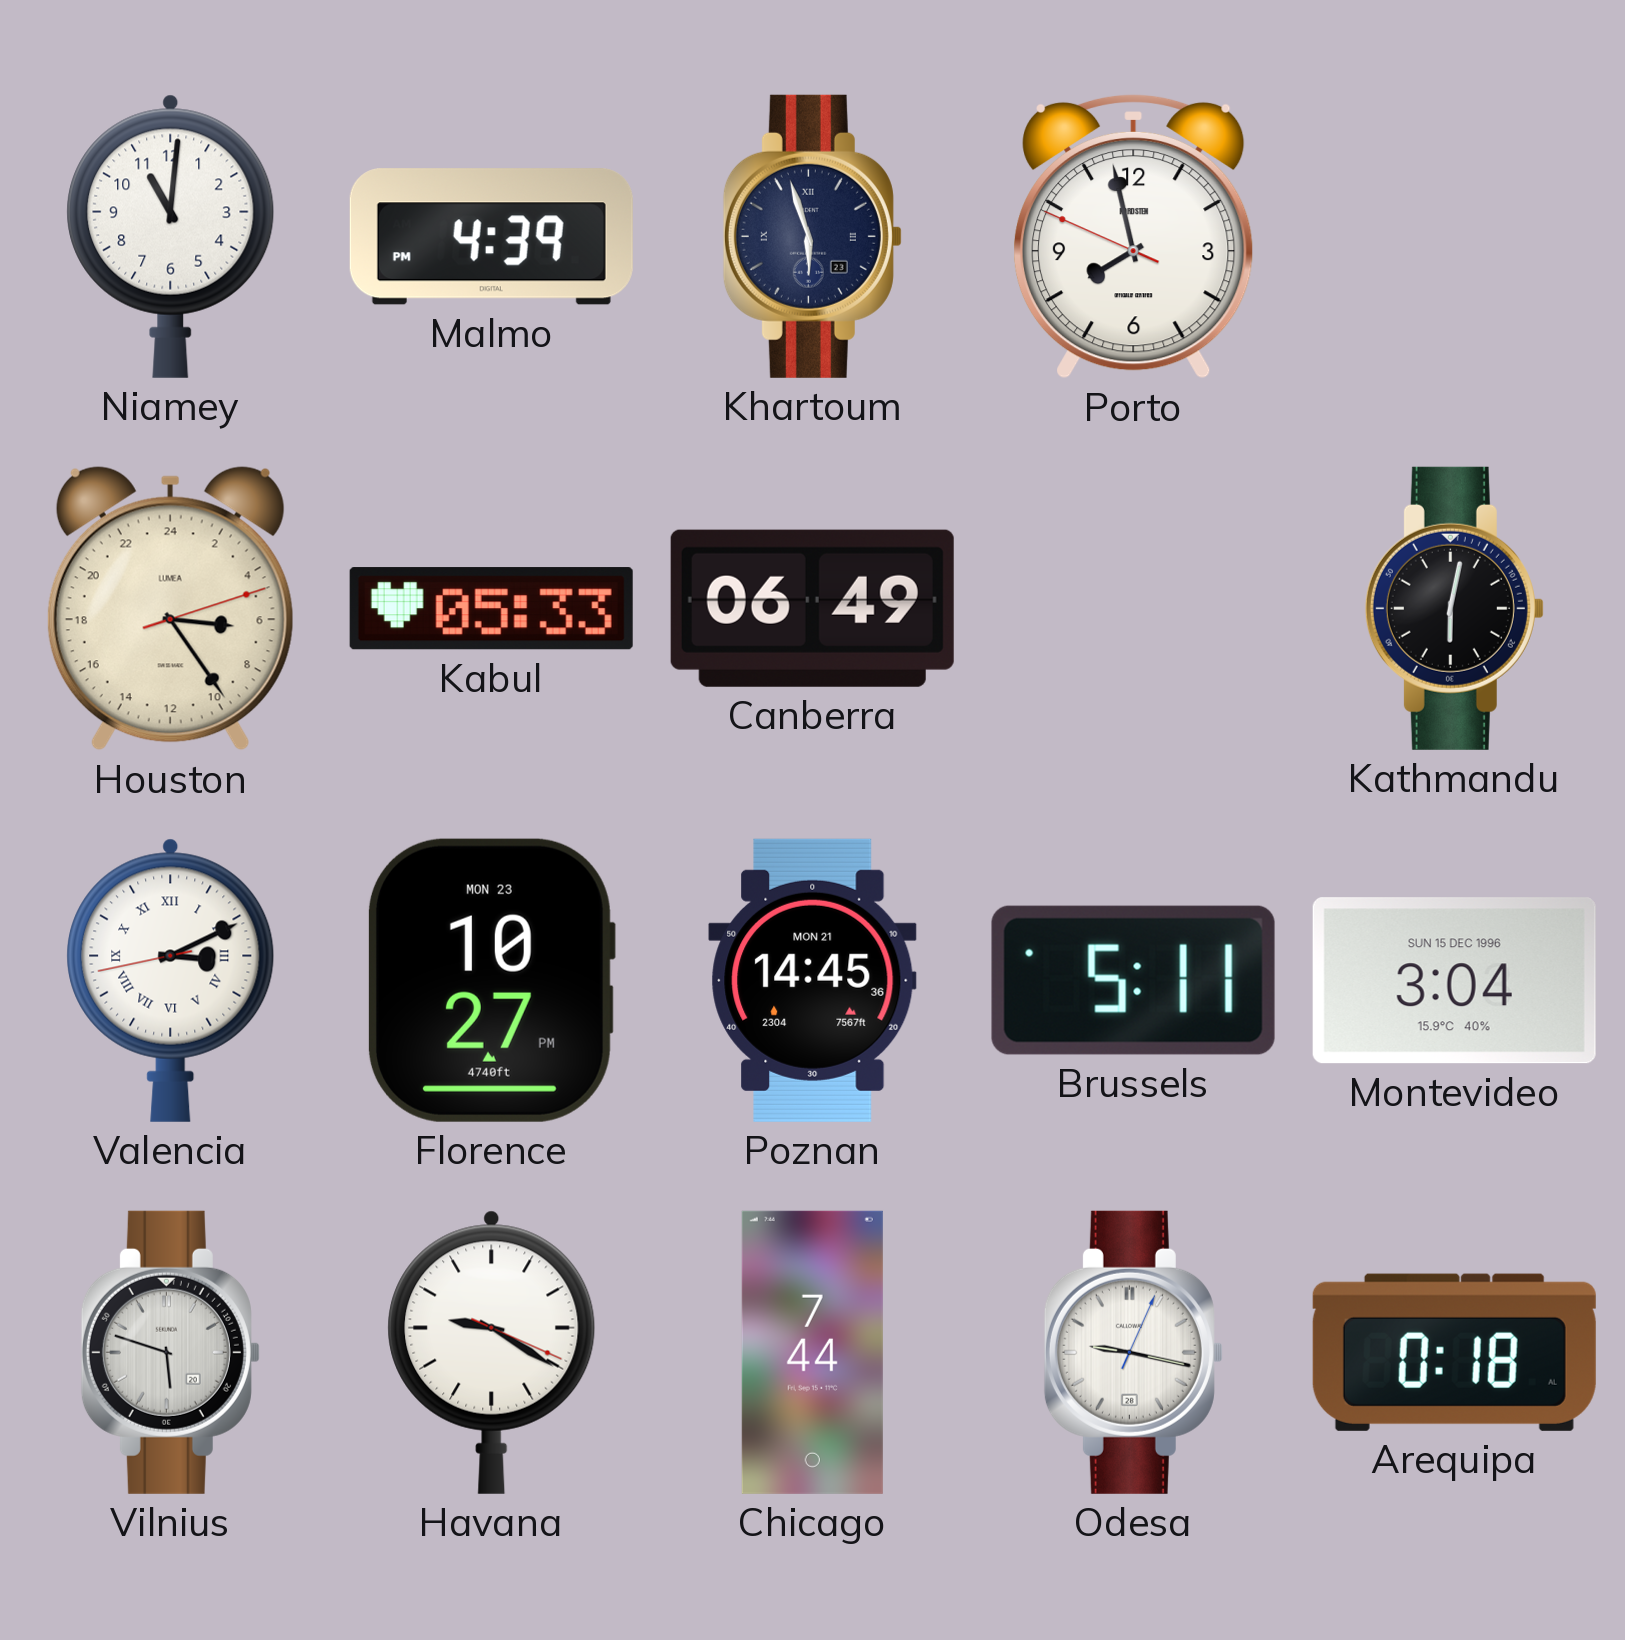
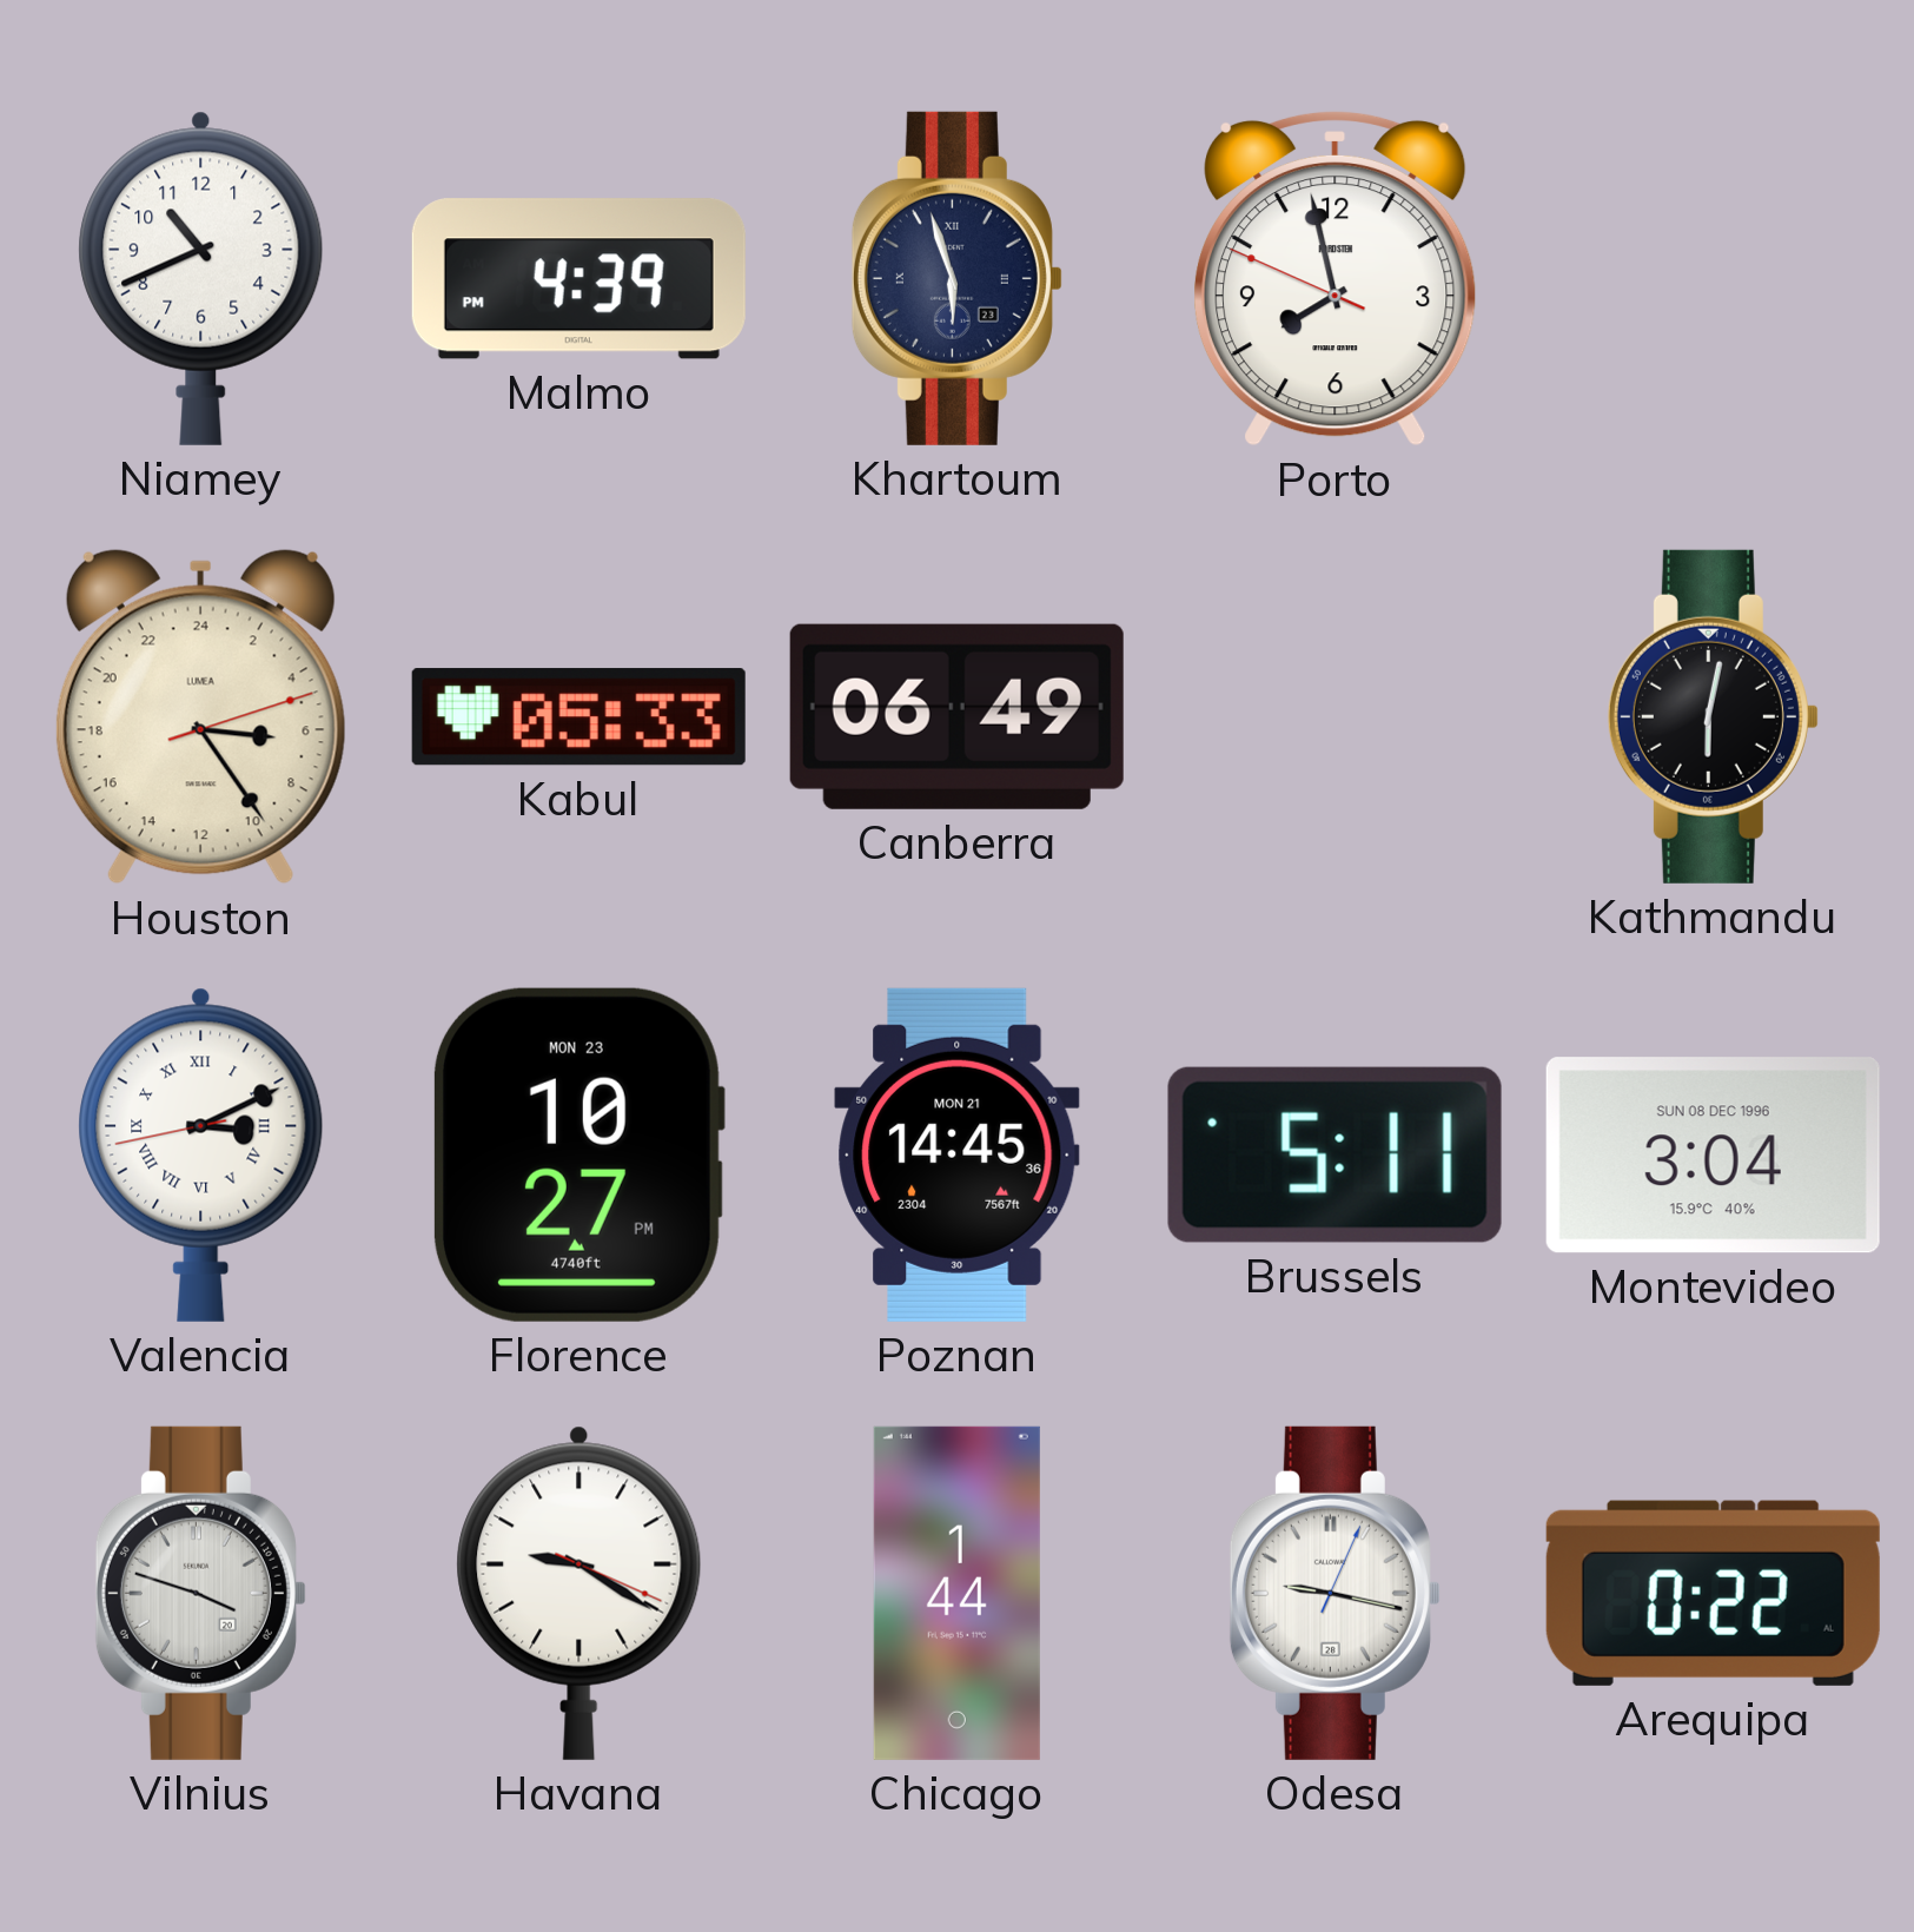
Niamey: 11:01 -> 10:41 (201, 278)
Montevideo date: SUN 15 DEC 1996 -> SUN 08 DEC 1996 (1713, 1156)
Vilnius: 5:48 -> 3:48 (200, 1593)
Chicago: 7:44 -> 1:44 (956, 1593)
Arequipa: 0:18 -> 0:22 (1713, 1593)
